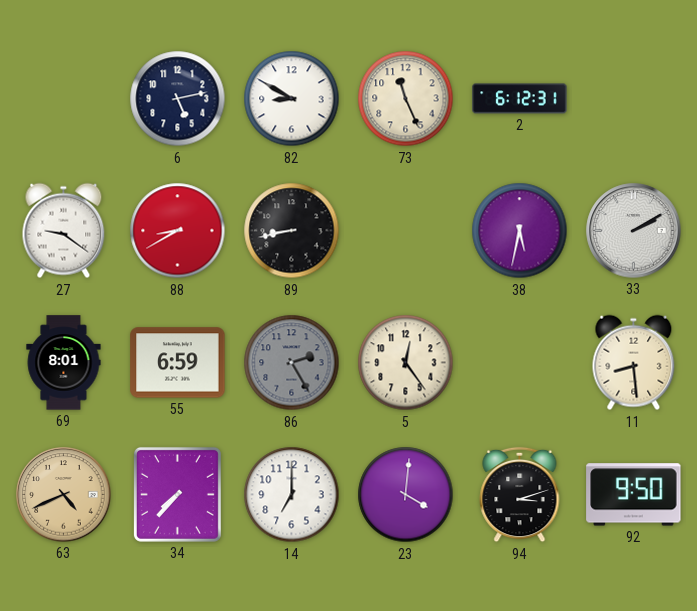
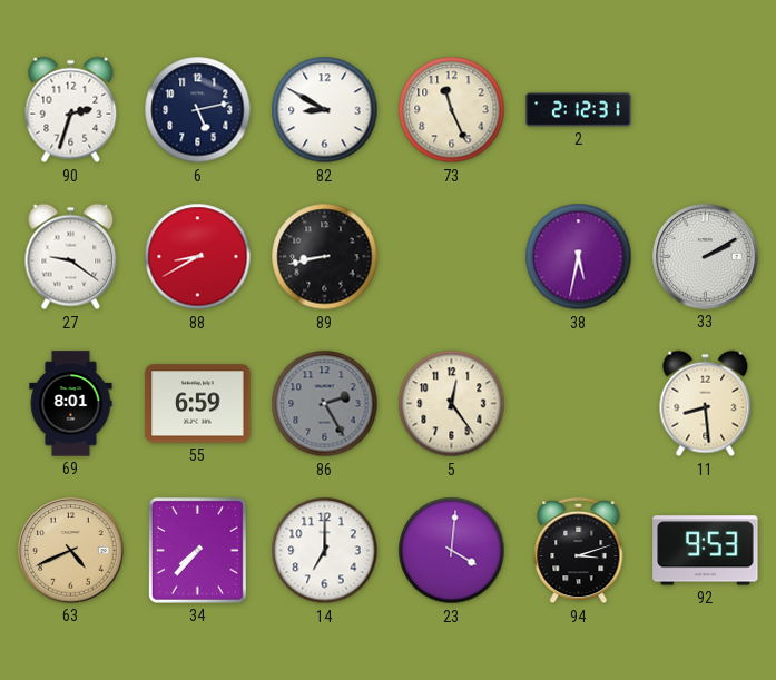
90: none -> 2:33 (71, 110)
2: 6:12 -> 2:12 (579, 110)
92: 9:50 -> 9:53 (706, 551)
